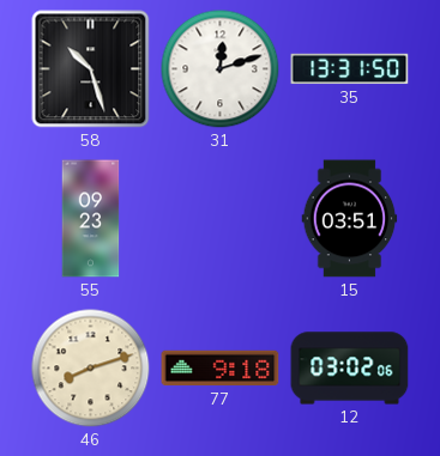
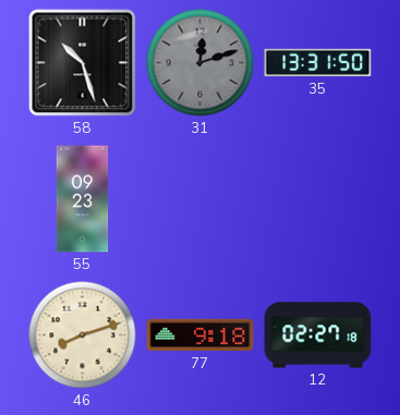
31 dial: white -> grey (201, 63)
15: 03:51 -> none (350, 219)
12: 03:02 -> 02:27 (318, 335)
